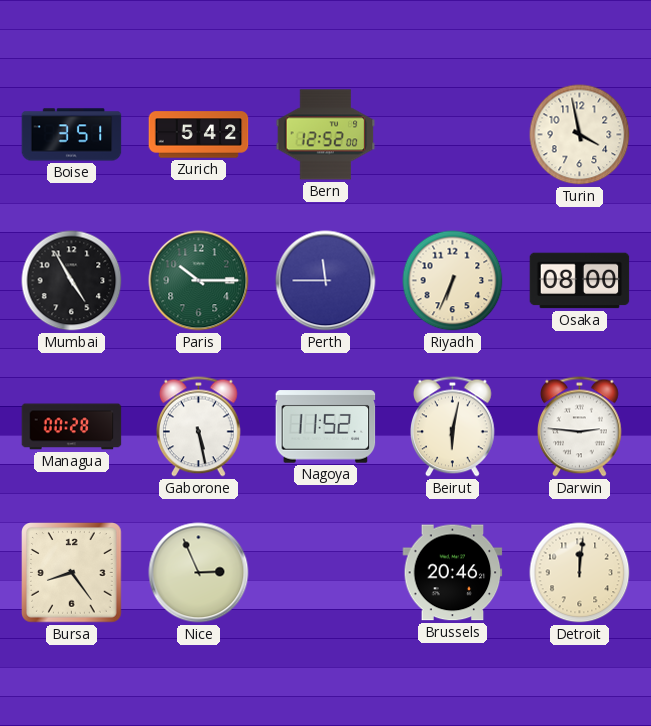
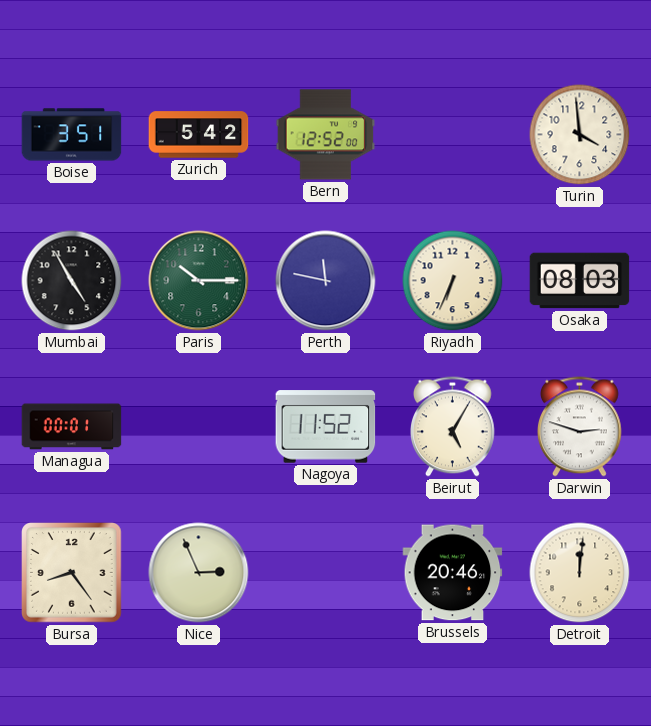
Turin: 3:58 -> 3:59 (580, 135)
Perth: 11:45 -> 11:47 (326, 281)
Osaka: 08:00 -> 08:03 (580, 281)
Managua: 00:28 -> 00:01 (72, 427)
Gaborone: 5:28 -> none (199, 427)
Beirut: 6:02 -> 5:05 (453, 427)
Darwin: 2:46 -> 2:48 (580, 427)
